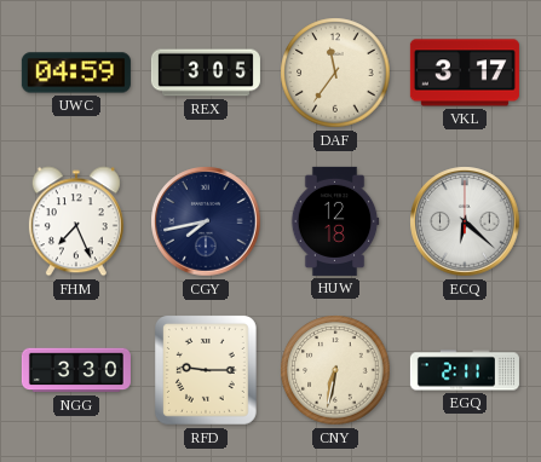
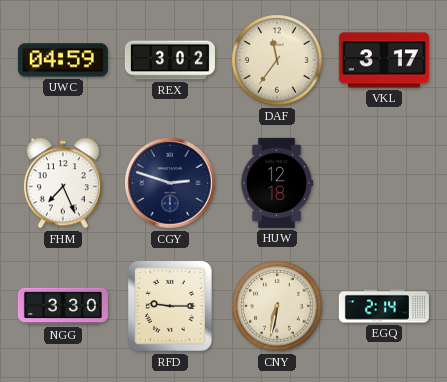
REX: 3:05 -> 3:02 (170, 60)
CGY: 7:43 -> 2:48 (170, 183)
ECQ: 6:22 -> none (465, 221)
EGQ: 2:11 -> 2:14 (384, 306)
